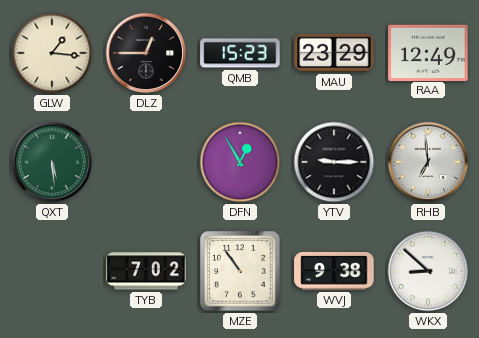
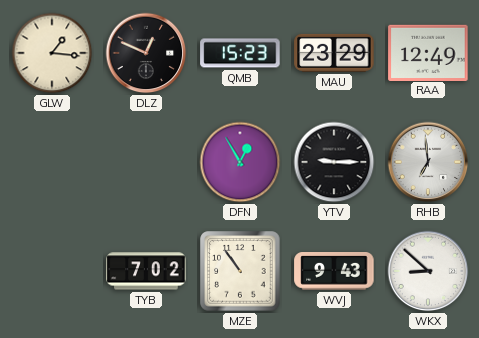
DLZ: 12:45 -> 12:49 (146, 53)
QXT: 5:29 -> none (52, 162)
WVJ: 9:38 -> 9:43 (334, 272)
